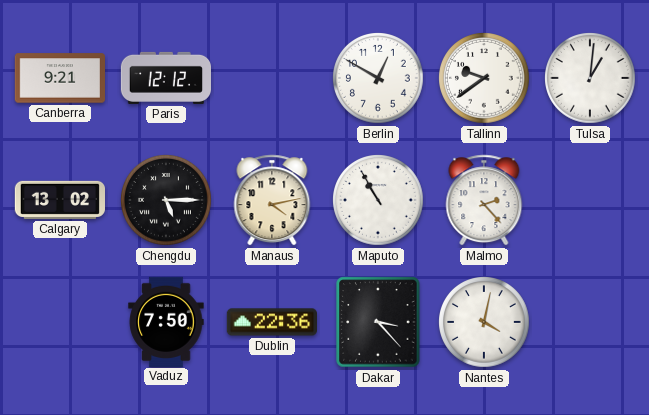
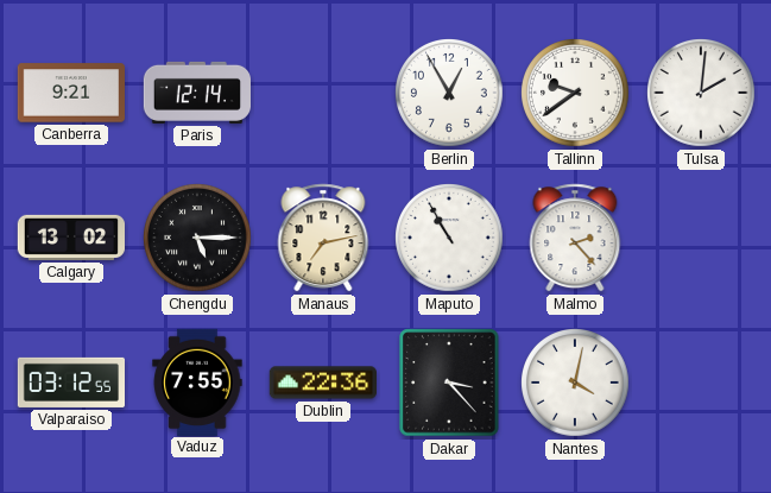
Paris: 12:12 -> 12:14 (196, 93)
Berlin: 12:50 -> 12:55 (450, 94)
Tulsa: 1:01 -> 2:01 (702, 94)
Manaus: 4:13 -> 7:13 (323, 238)
Valparaiso: none -> 03:12 (70, 383)
Vaduz: 7:50 -> 7:55 (197, 381)
